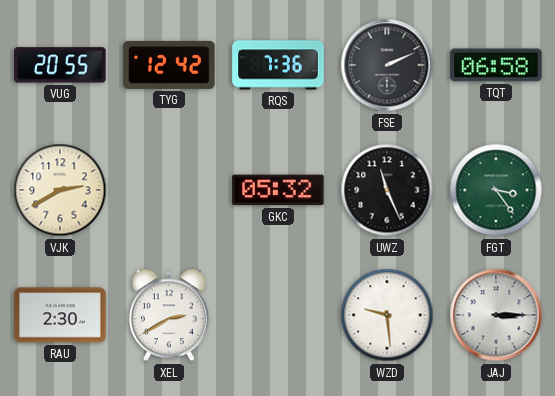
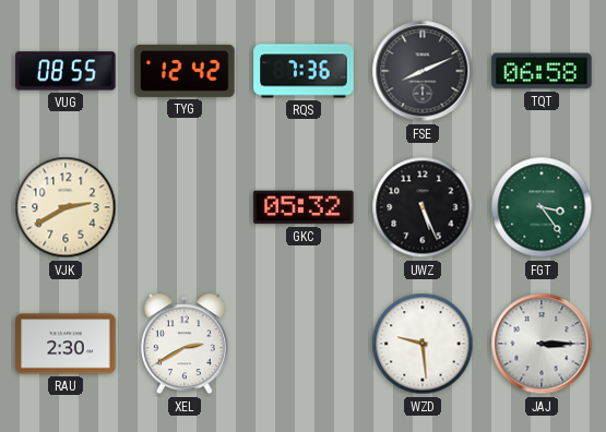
VUG: 20:55 -> 08:55 (66, 71)
FSE: 2:11 -> 8:11 (423, 71)
UWZ: 11:26 -> 5:26 (423, 207)
